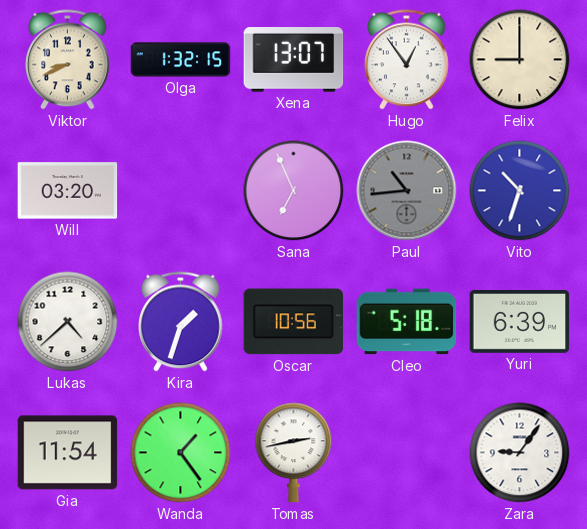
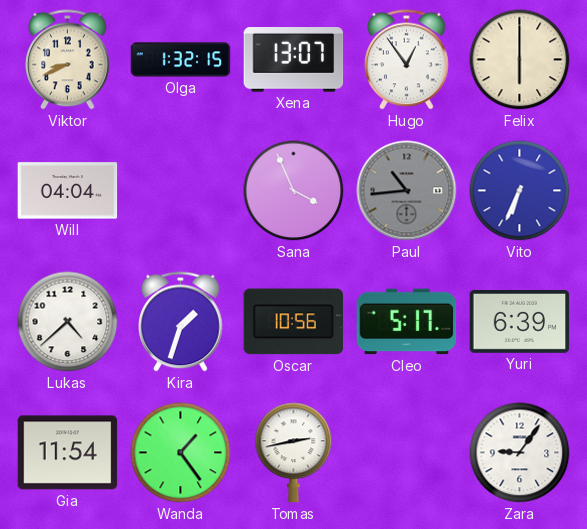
Felix: 9:00 -> 6:00 (520, 60)
Will: 03:20 -> 04:04 (68, 191)
Sana: 6:56 -> 3:56 (294, 191)
Vito: 10:33 -> 6:34 (520, 191)
Cleo: 5:18 -> 5:17 (407, 322)
